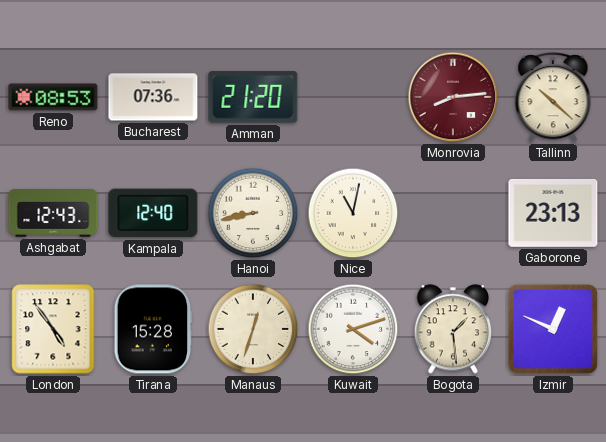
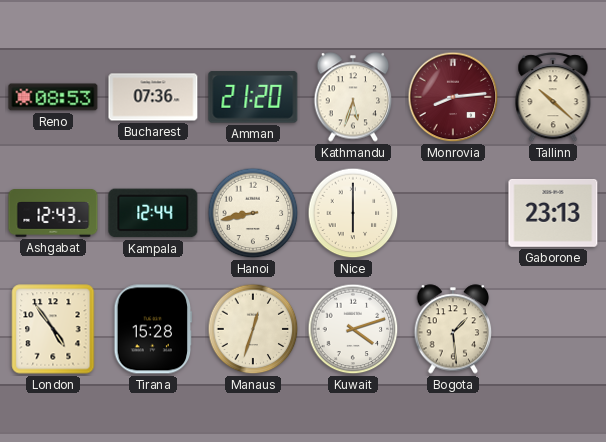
Kathmandu: none -> 5:33 (353, 97)
Kampala: 12:40 -> 12:44 (153, 213)
Nice: 11:02 -> 6:00 (353, 213)
Izmir: 12:49 -> none (553, 329)
